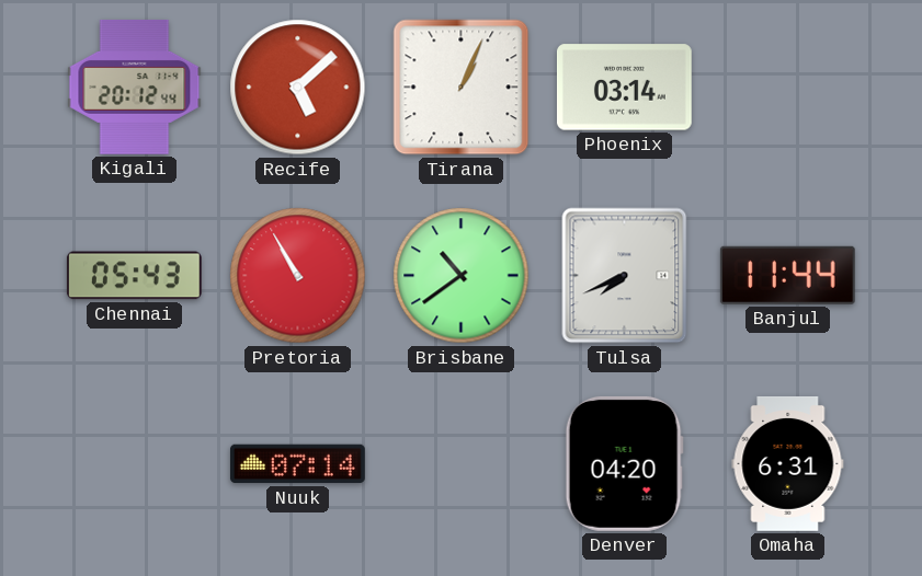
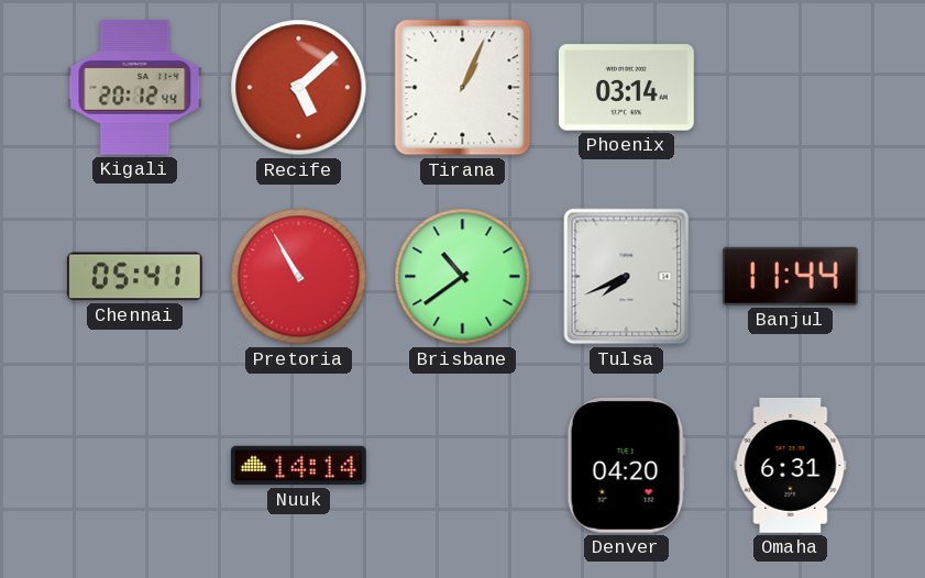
Chennai: 05:43 -> 05:41 (134, 277)
Nuuk: 07:14 -> 14:14 (298, 466)
